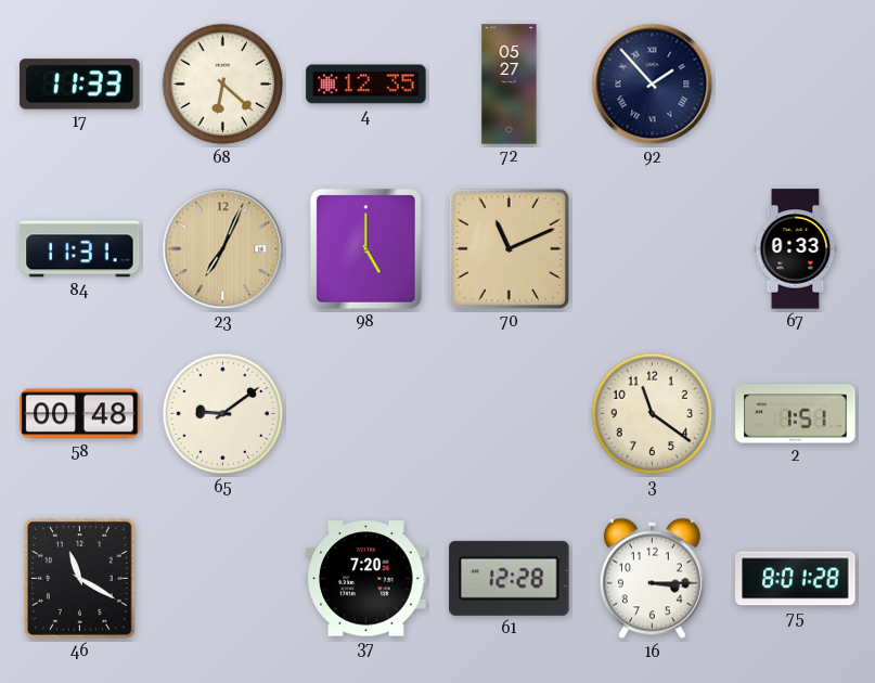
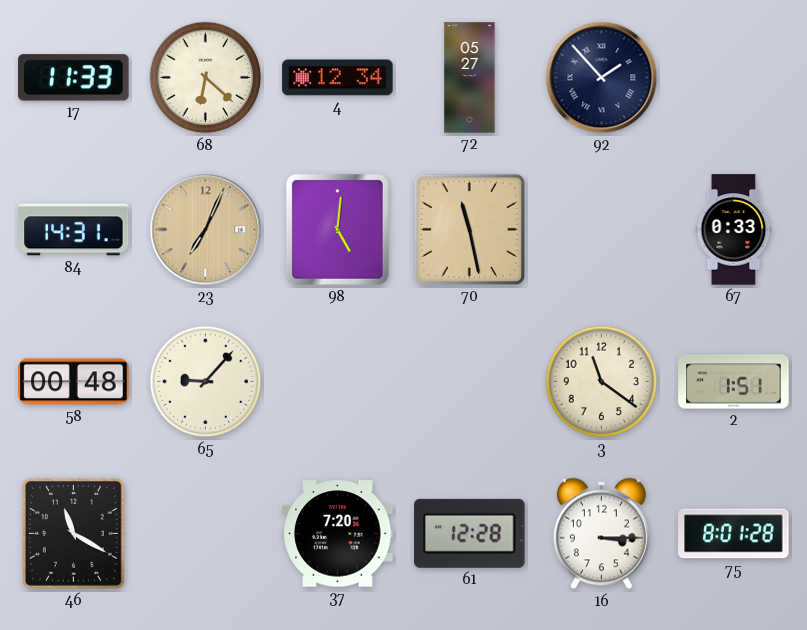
4: 12:35 -> 12:34 (338, 78)
84: 11:31 -> 14:31 (74, 230)
98: 5:00 -> 5:01 (337, 229)
70: 11:11 -> 11:28 (469, 229)
65: 9:09 -> 9:07 (206, 382)
